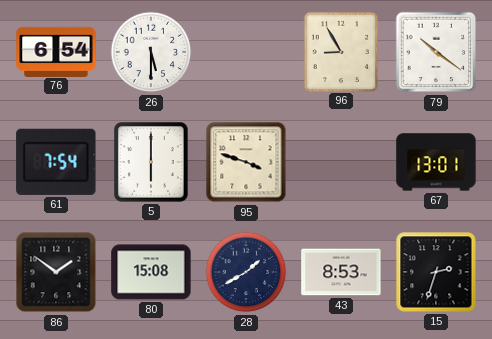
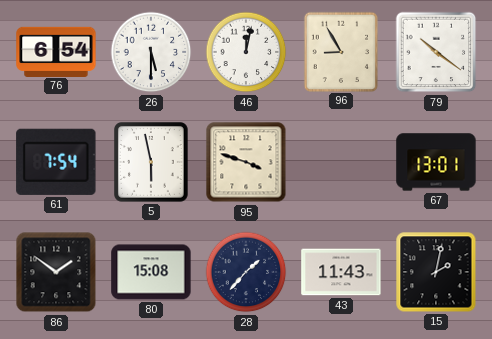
46: none -> 12:02 (246, 52)
5: 6:00 -> 5:58 (152, 163)
28: 1:40 -> 1:37 (246, 272)
43: 8:53 -> 11:43 (341, 272)
15: 2:33 -> 2:02 (436, 272)
